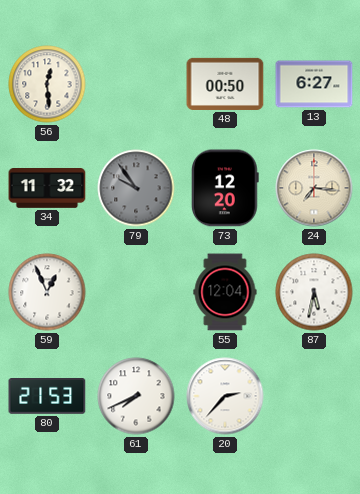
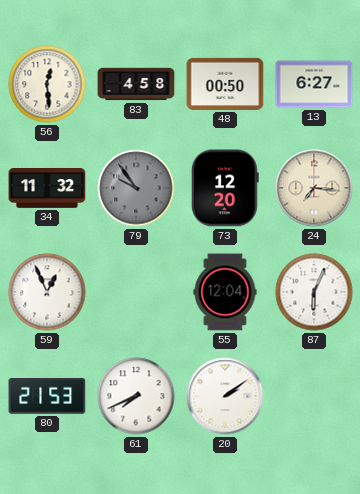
83: none -> 4:58 (136, 84)
87: 5:32 -> 6:04 (314, 292)
20: 2:37 -> 2:09 (225, 396)
